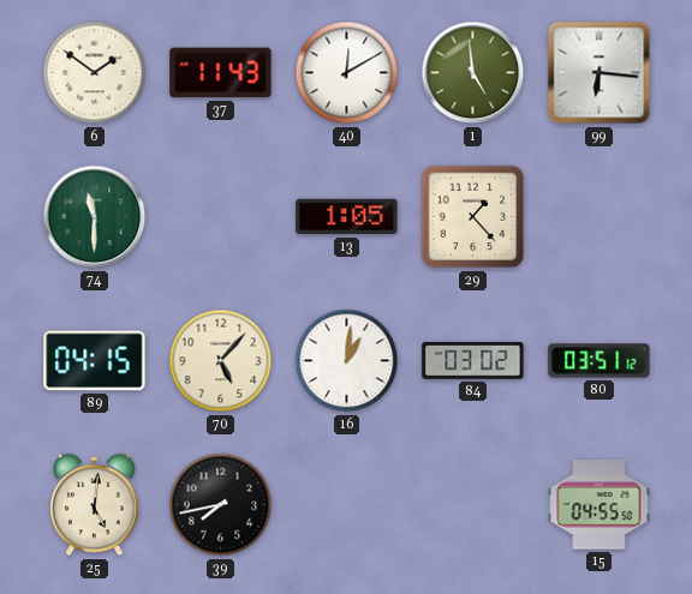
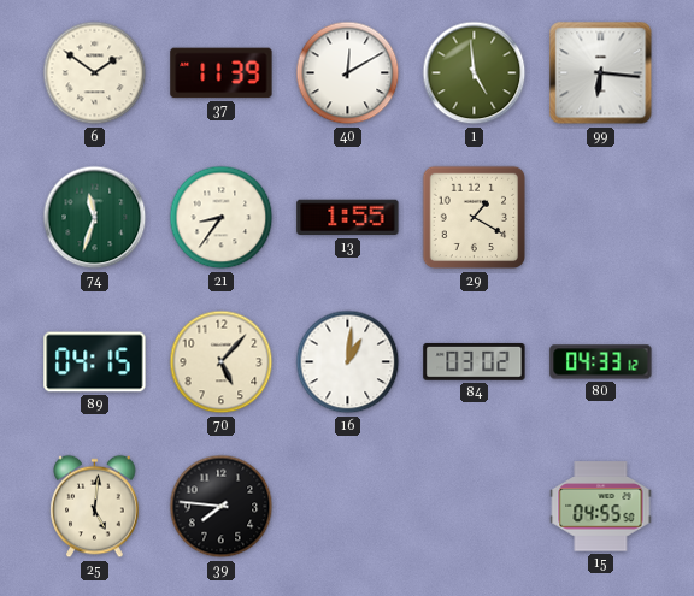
37: 11:43 -> 11:39 (222, 73)
74: 11:30 -> 11:33 (95, 218)
21: none -> 8:36 (222, 218)
13: 1:05 -> 1:55 (348, 218)
29: 1:23 -> 1:20 (475, 218)
80: 03:51 -> 04:33 (601, 362)
39: 7:43 -> 7:46 (222, 507)
